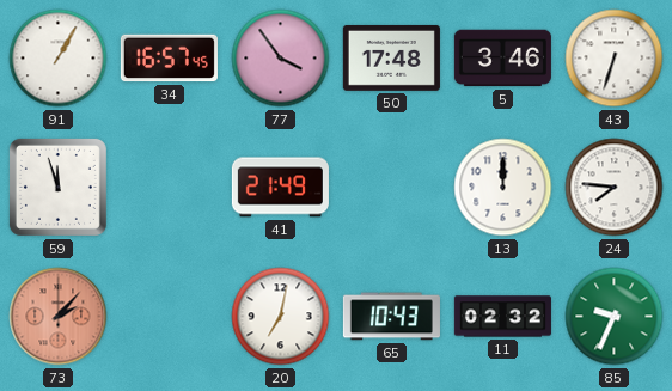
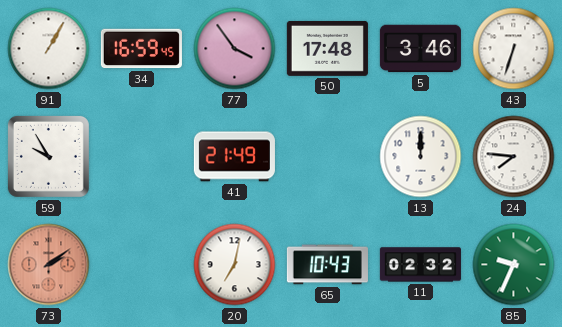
34: 16:57 -> 16:59 (141, 49)
59: 11:57 -> 9:55 (48, 156)
73: 2:07 -> 2:09 (49, 265)
